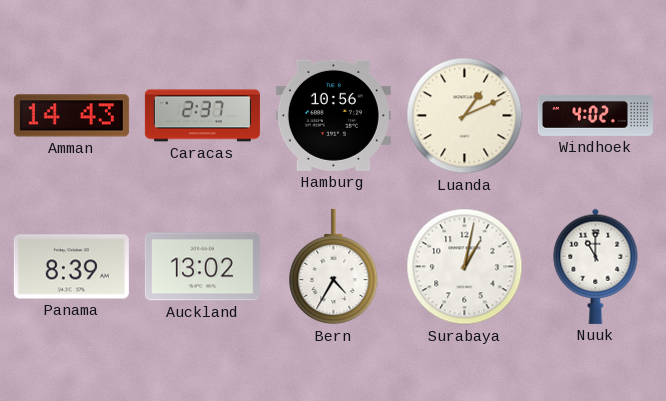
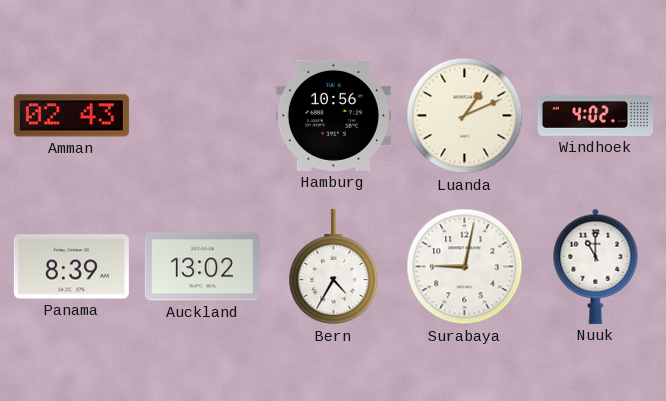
Amman: 14:43 -> 02:43 (71, 116)
Caracas: 2:37 -> none (202, 116)
Surabaya: 1:02 -> 9:02 (465, 267)
